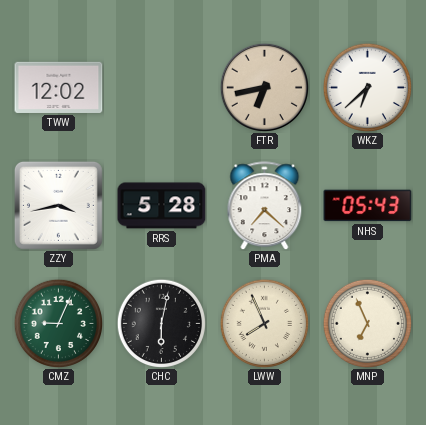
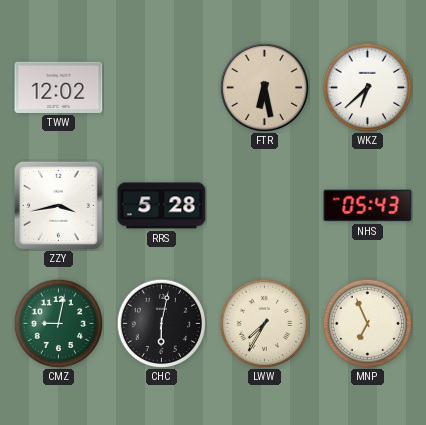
FTR: 6:43 -> 6:28 (264, 87)
PMA: 7:22 -> none (265, 206)
CMZ: 9:04 -> 9:02 (58, 323)
LWW: 7:56 -> 7:35 (264, 323)
